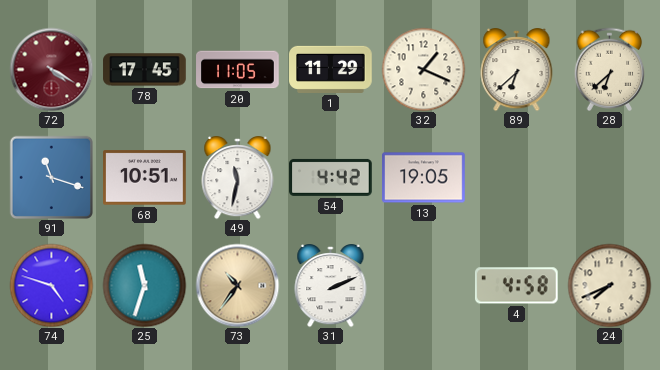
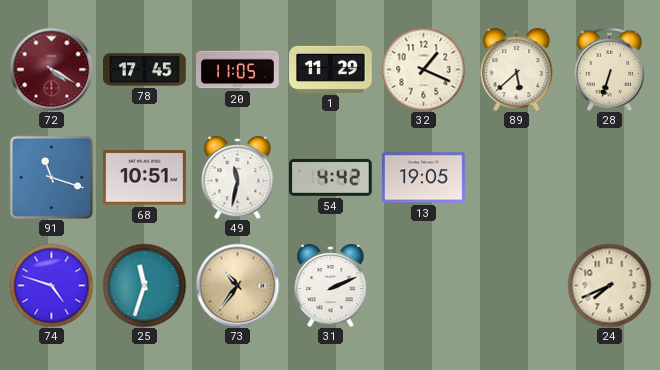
89: 6:38 -> 5:38 (517, 69)
28: 6:38 -> 6:33 (610, 69)
4: 4:58 -> none (516, 286)
